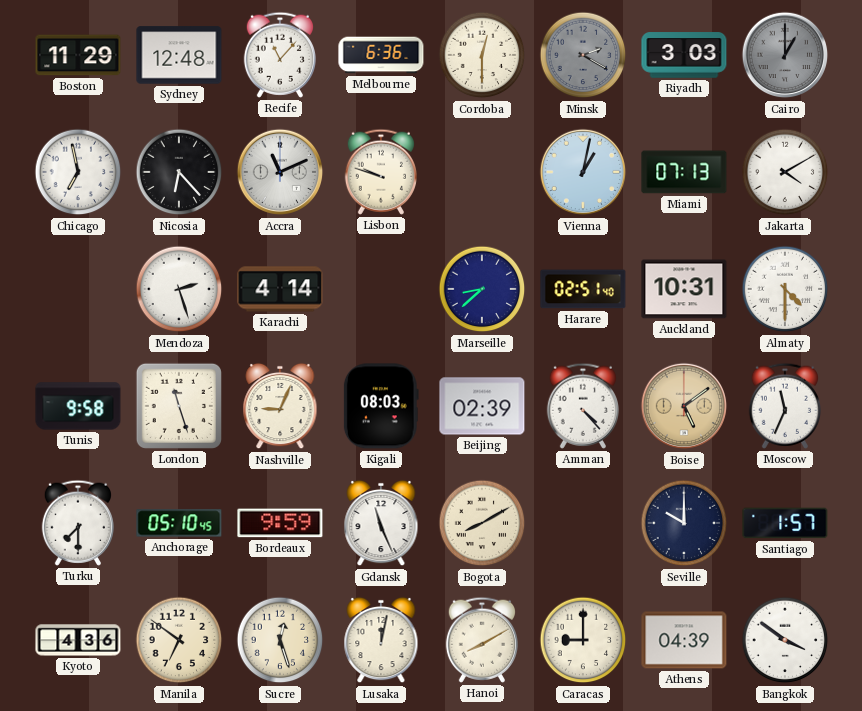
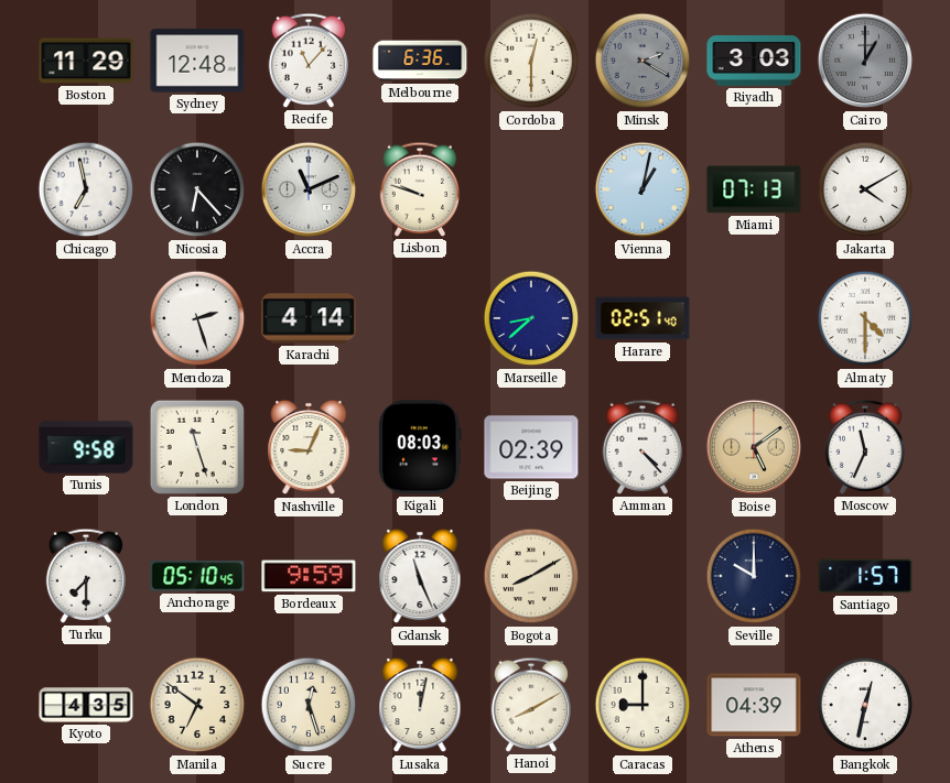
Auckland: 10:31 -> none (684, 289)
Kyoto: 4:36 -> 4:35 (86, 705)
Bangkok: 3:51 -> 12:32 (865, 705)
